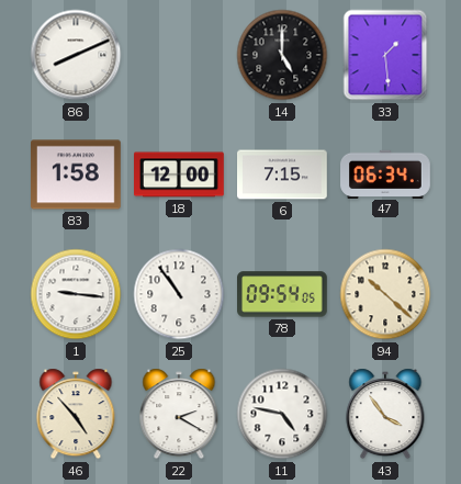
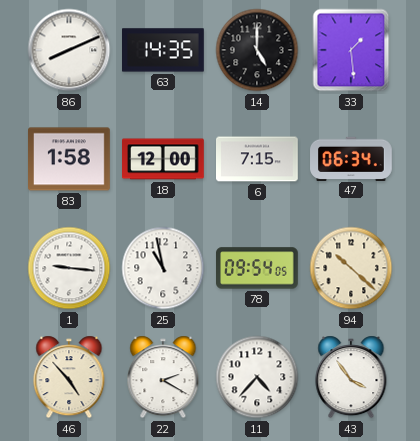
63: none -> 14:35 (164, 50)
25: 10:54 -> 10:58 (163, 268)
11: 4:47 -> 4:37 (257, 377)
